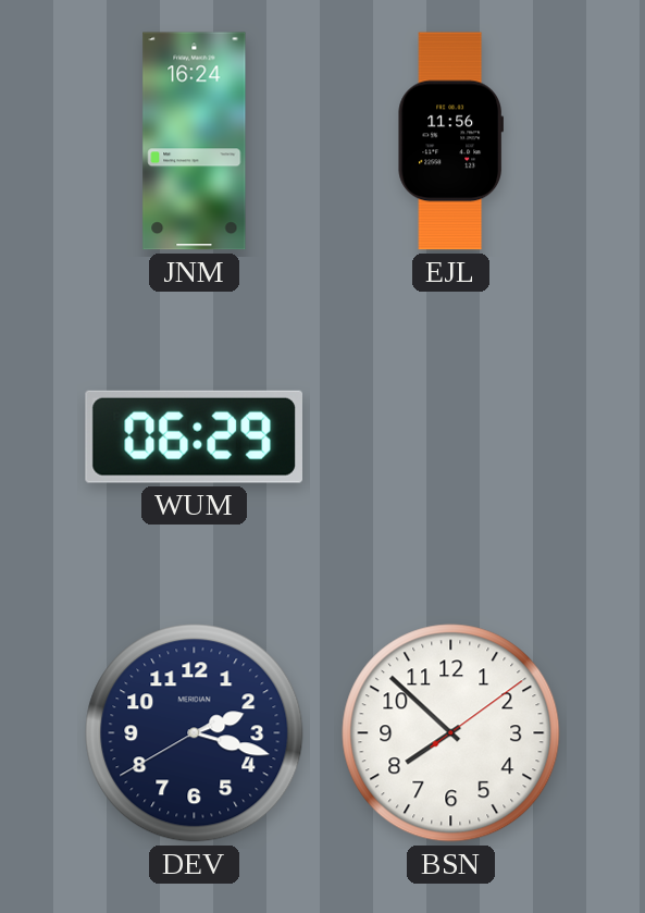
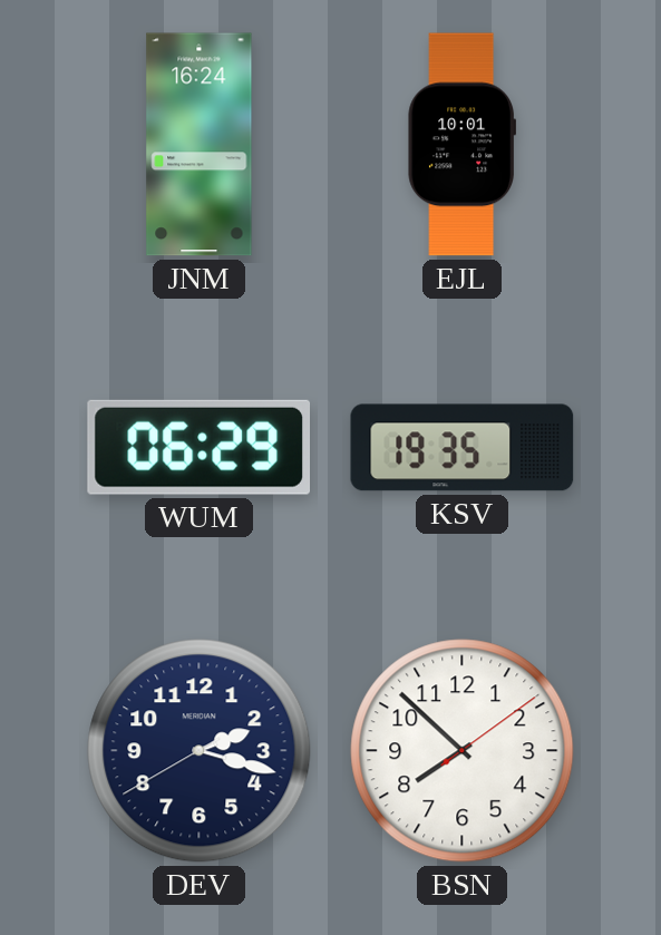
EJL: 11:56 -> 10:01 (461, 145)
KSV: none -> 19:35 (463, 448)
